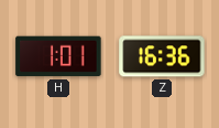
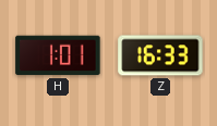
Z: 16:36 -> 16:33 (160, 55)
